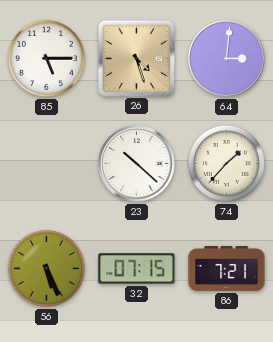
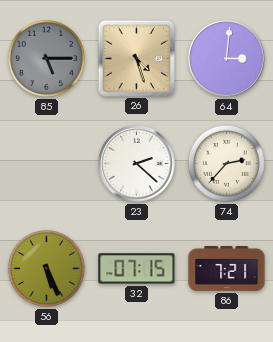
85 dial: white -> grey (46, 58)
23: 10:22 -> 2:22 (137, 164)
74: 1:37 -> 2:37 (226, 163)
